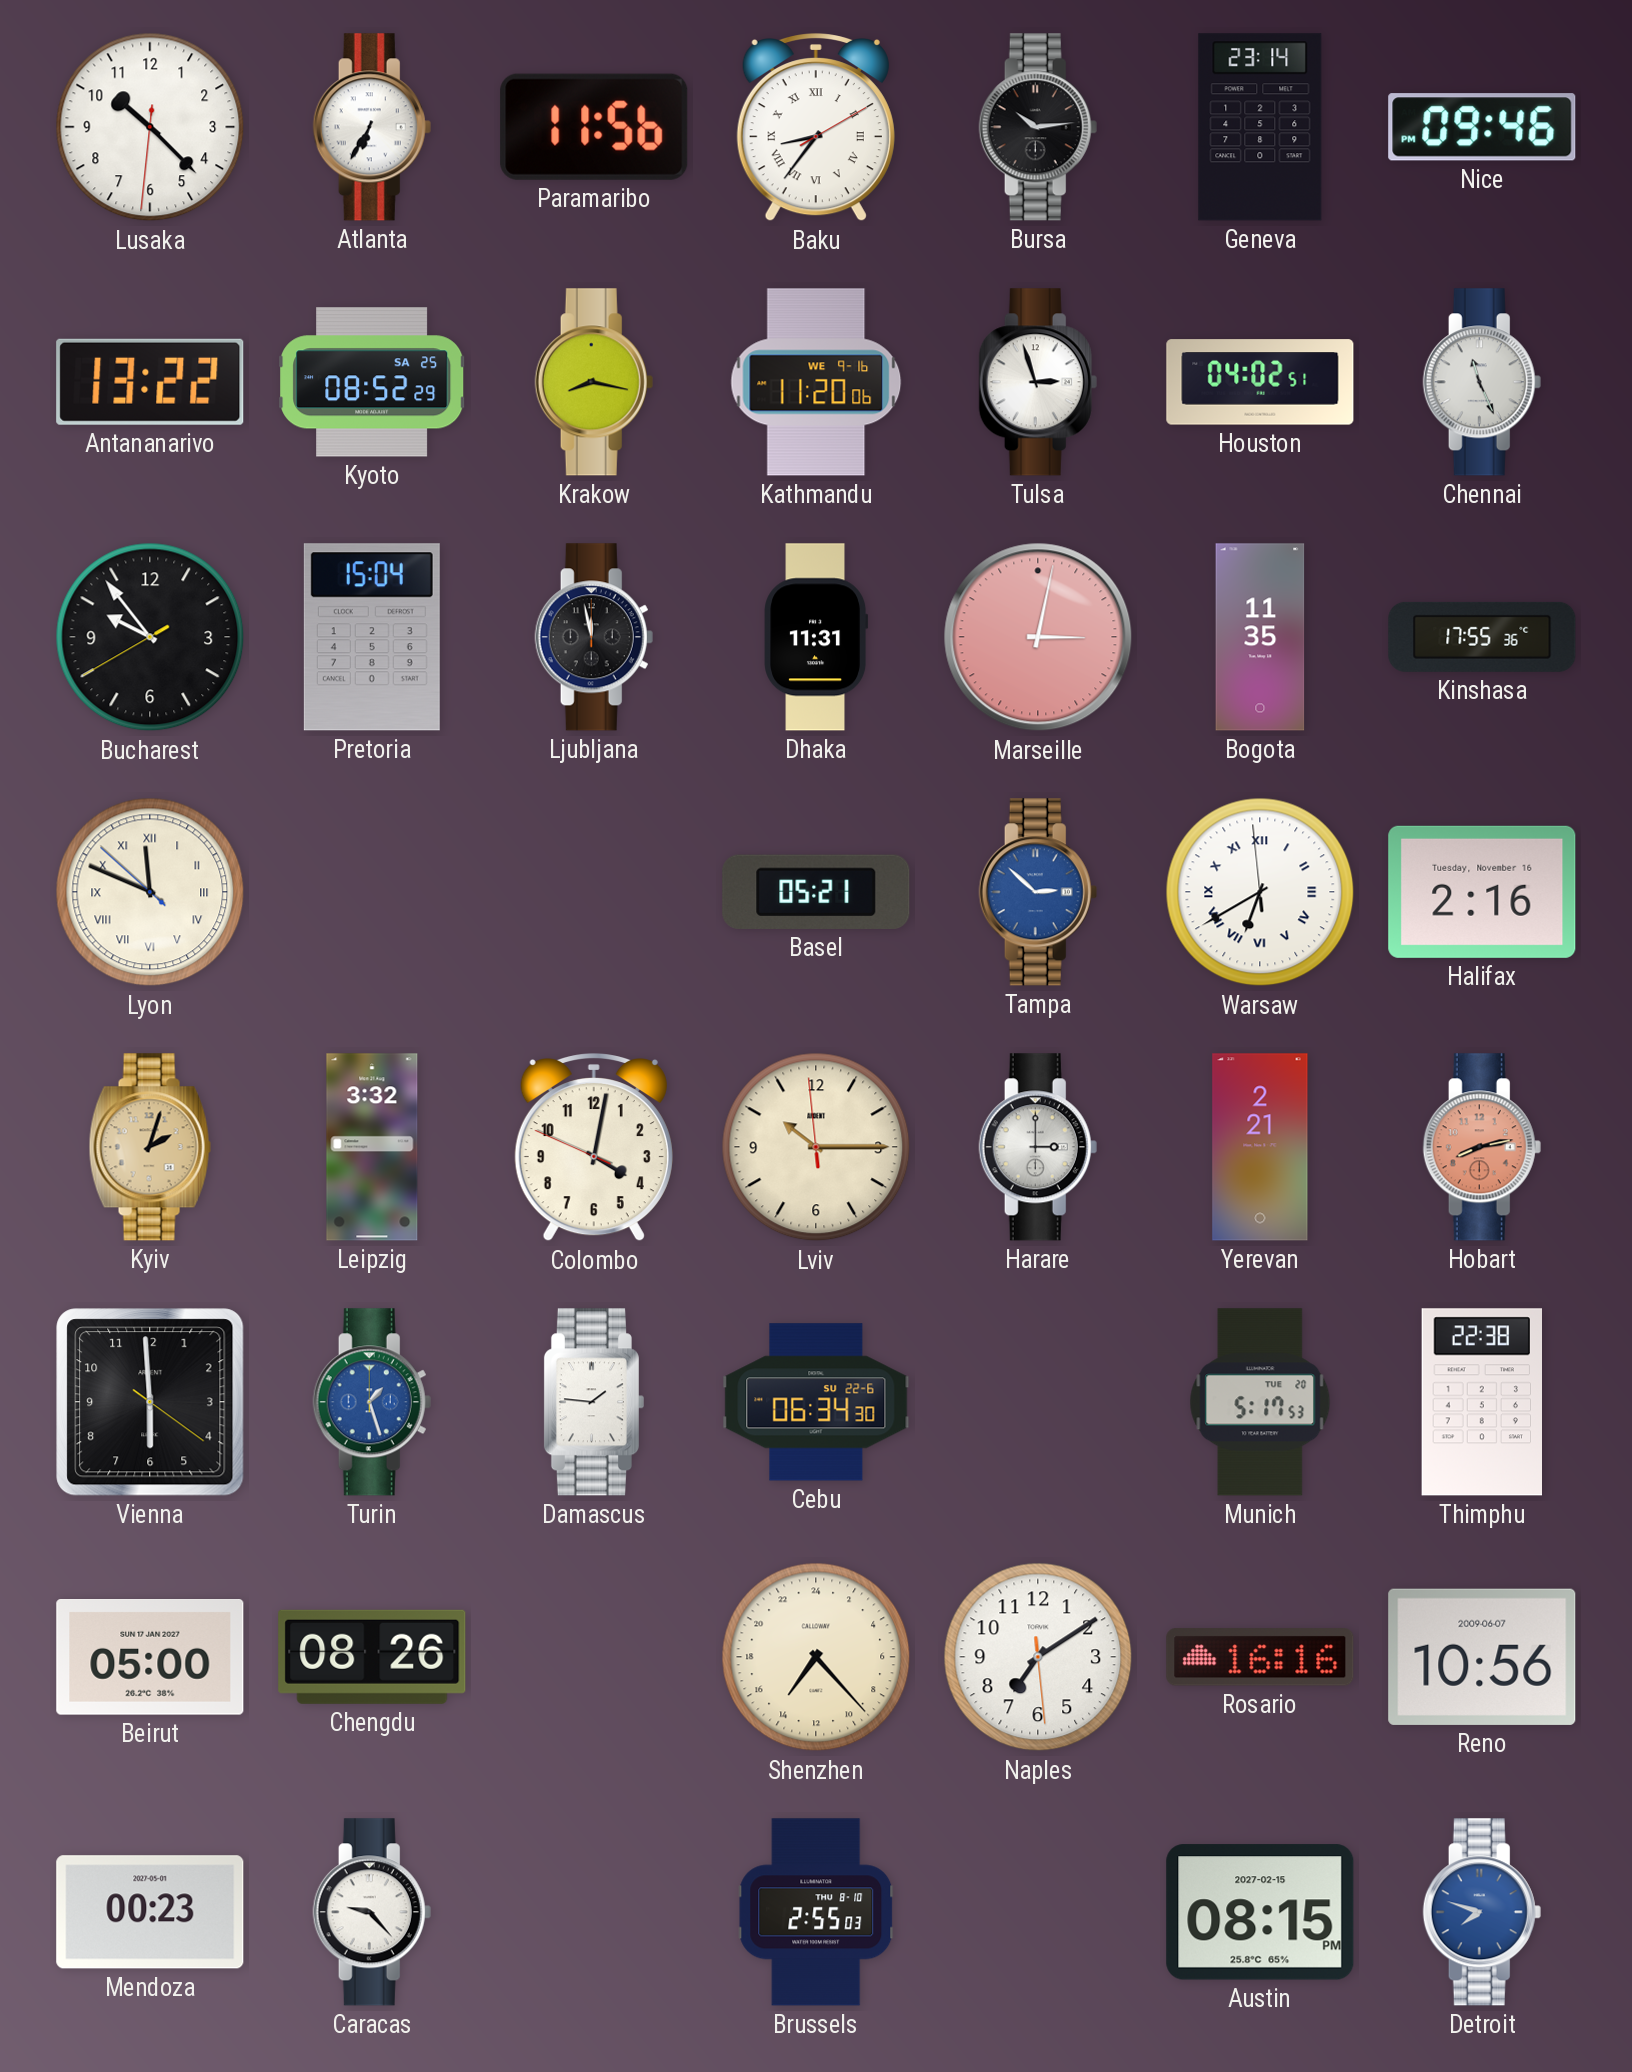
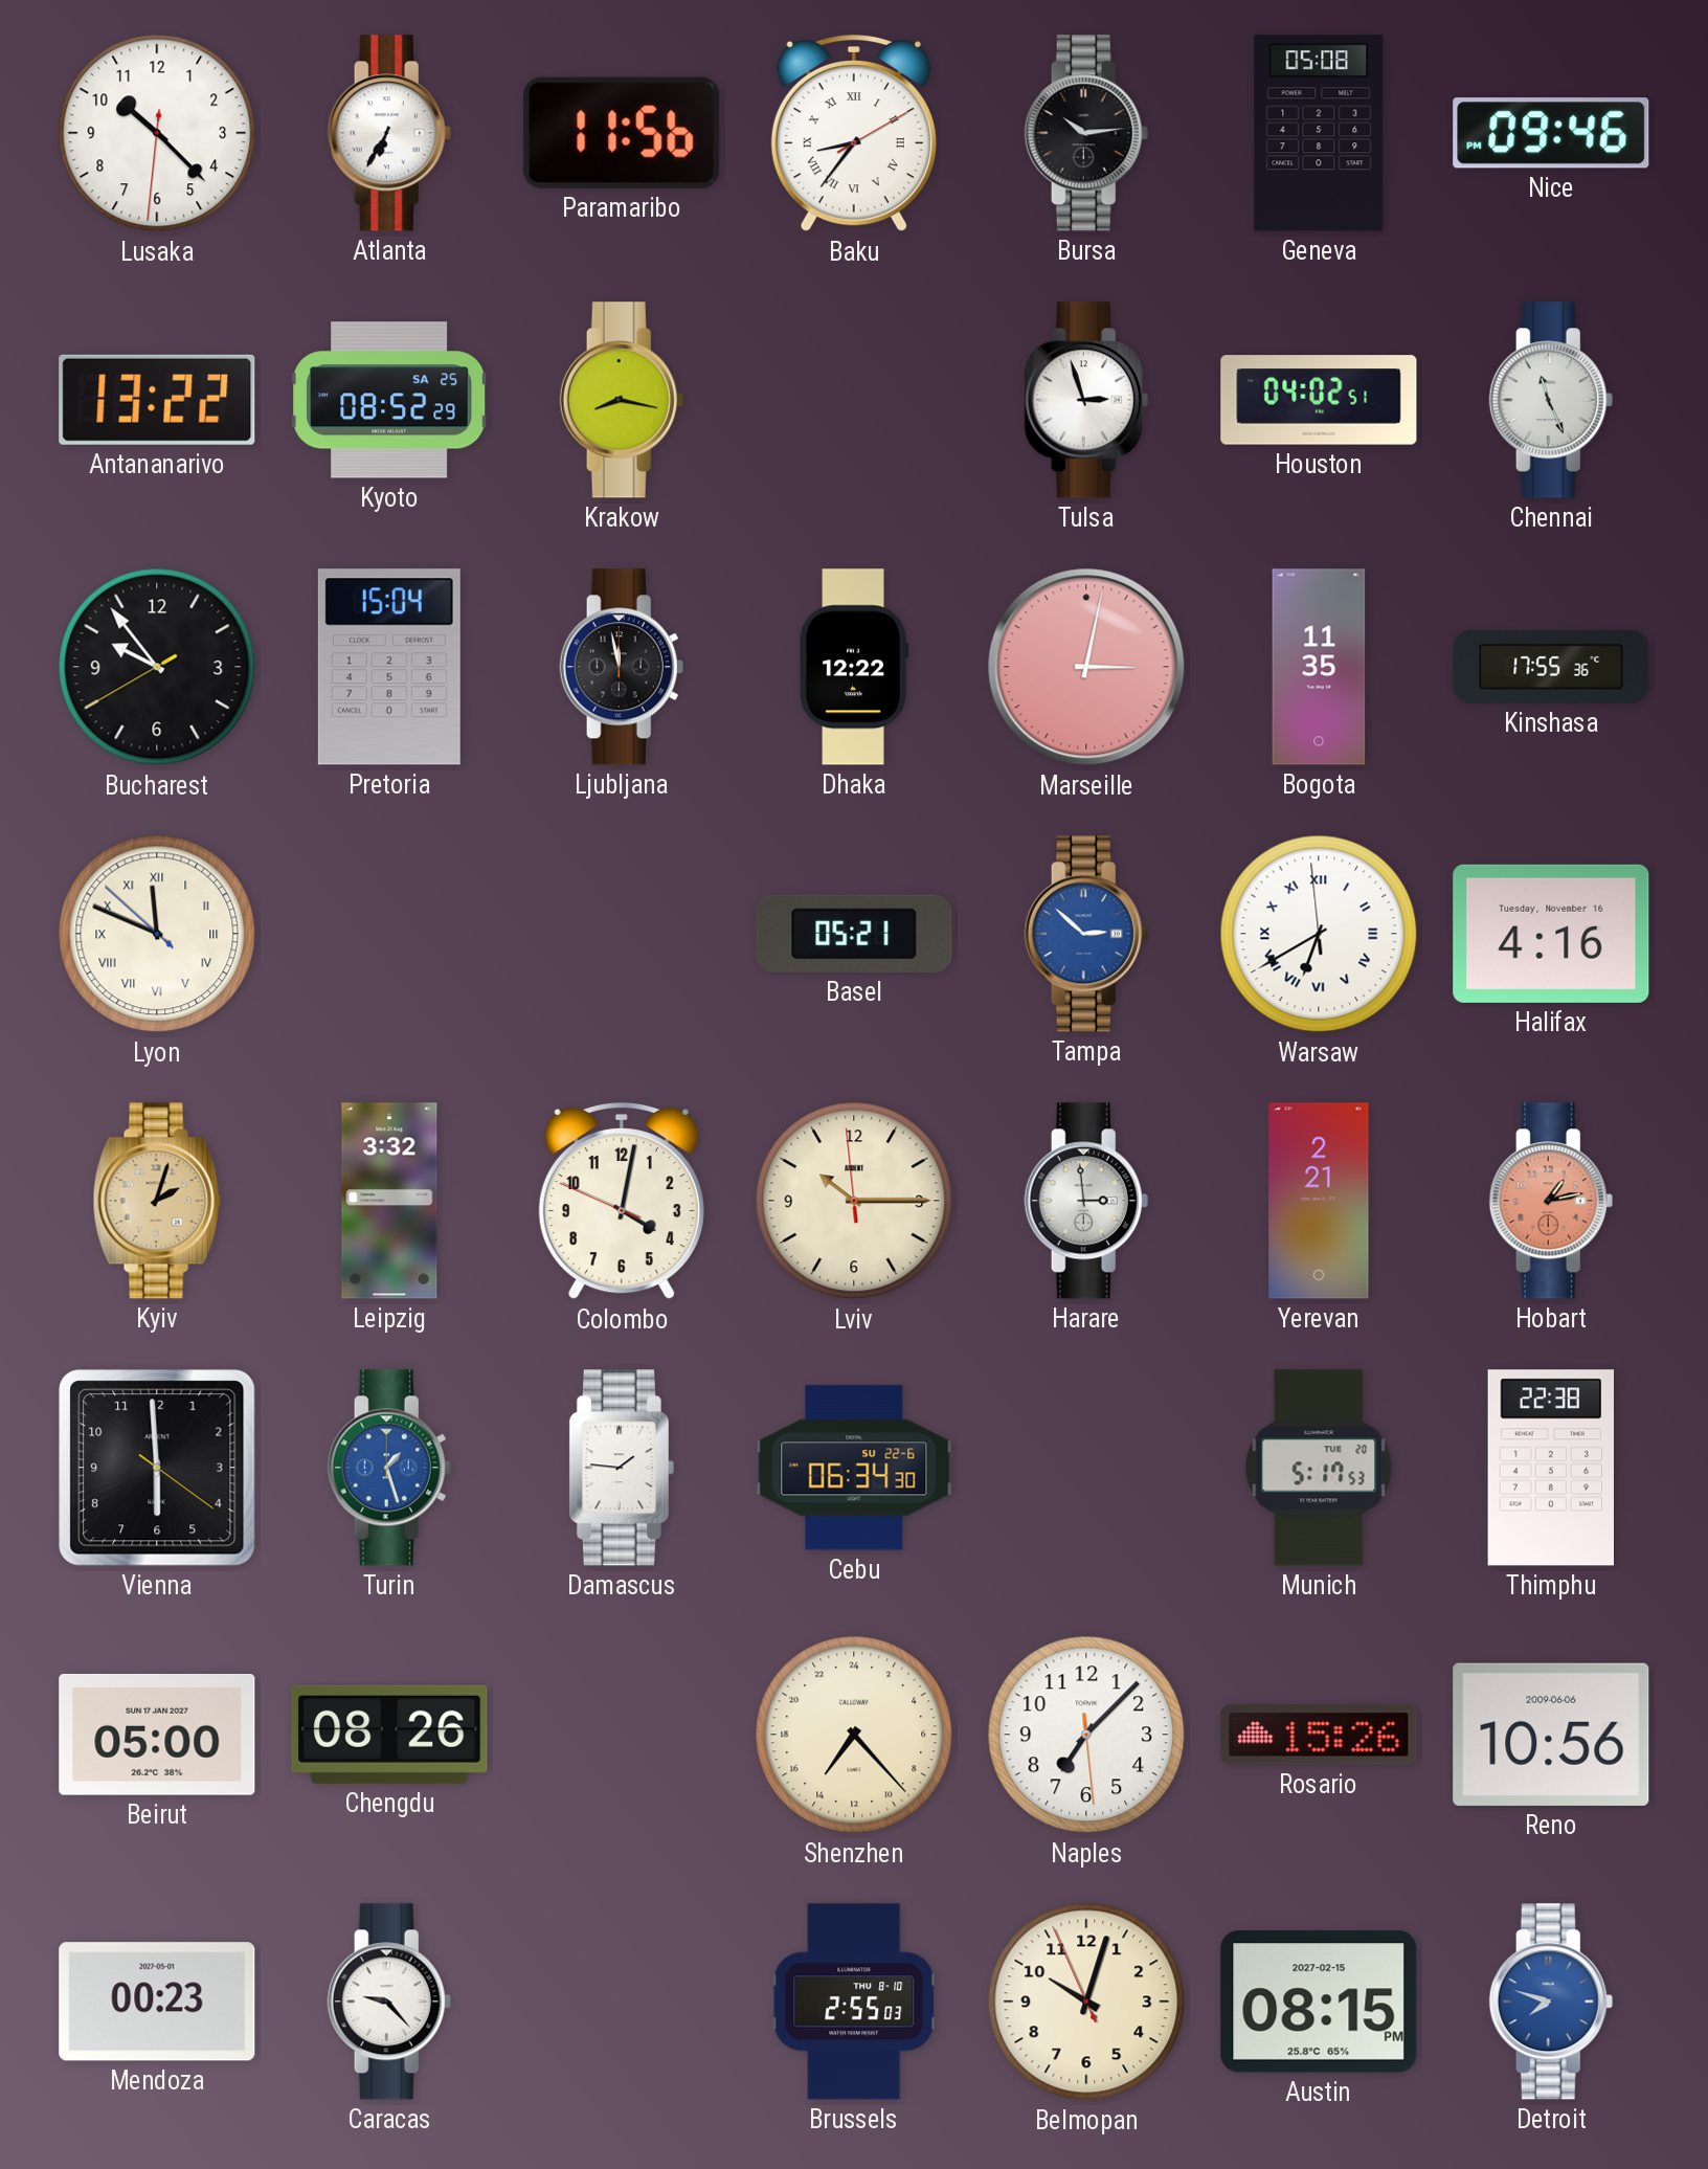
Geneva: 23:14 -> 05:08 (1319, 133)
Kathmandu: 11:20 -> none (816, 382)
Dhaka: 11:31 -> 12:22 (854, 667)
Halifax: 2:16 -> 4:16 (1551, 934)
Harare: 3:00 -> 2:59 (1086, 1201)
Hobart: 8:13 -> 1:13 (1551, 1201)
Naples: 7:09 -> 7:07 (1086, 1735)
Rosario: 16:16 -> 15:26 (1319, 1735)
Reno date: 2009-06-07 -> 2009-06-06 (1551, 1735)
Belmopan: none -> 10:02 (1086, 2002)
